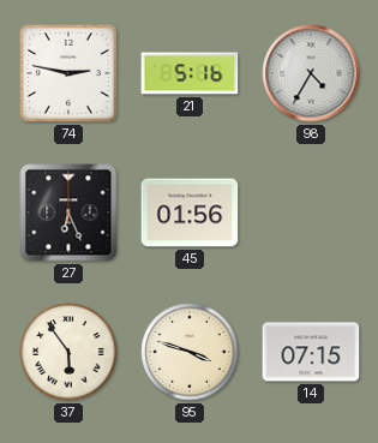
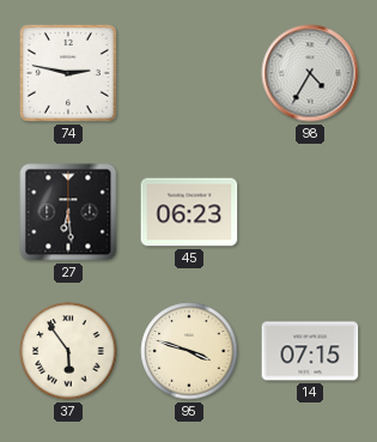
21: 5:16 -> none (190, 73)
27: 6:26 -> 6:29 (68, 212)
45: 01:56 -> 06:23 (189, 212)
